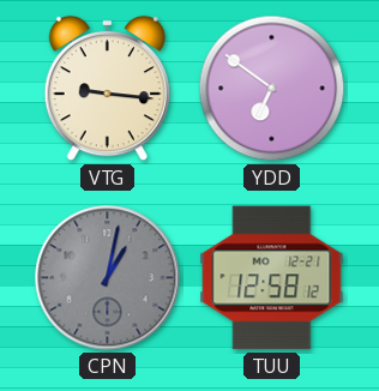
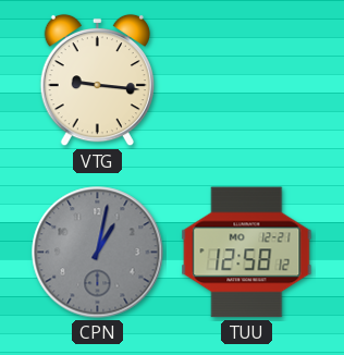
YDD: 6:51 -> none (272, 89)
